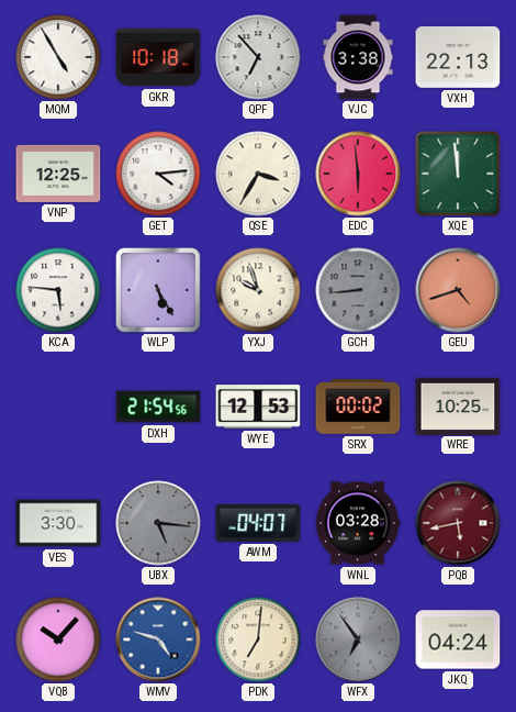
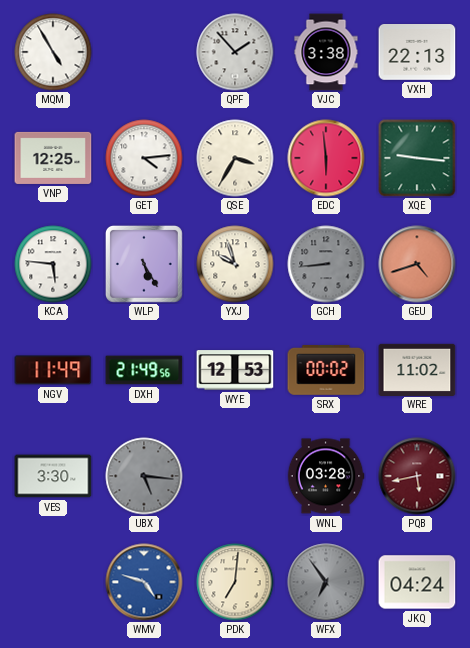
GKR: 10:18 -> none (158, 57)
QPF: 6:53 -> 1:53 (235, 52)
XQE: 11:59 -> 9:16 (417, 158)
NGV: none -> 11:49 (53, 370)
DXH: 21:54 -> 21:49 (144, 370)
WRE: 10:25 -> 11:02 (417, 369)
AWM: 04:07 -> none (258, 523)
VQB: 10:07 -> none (58, 639)
